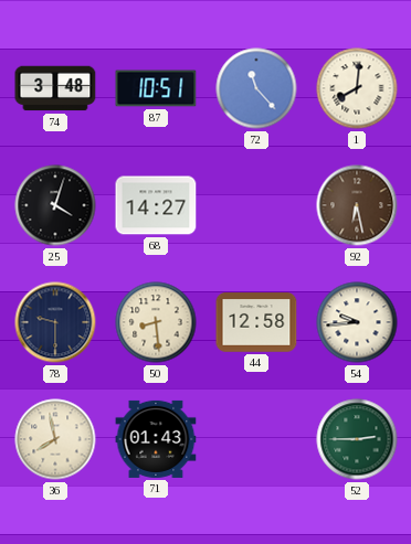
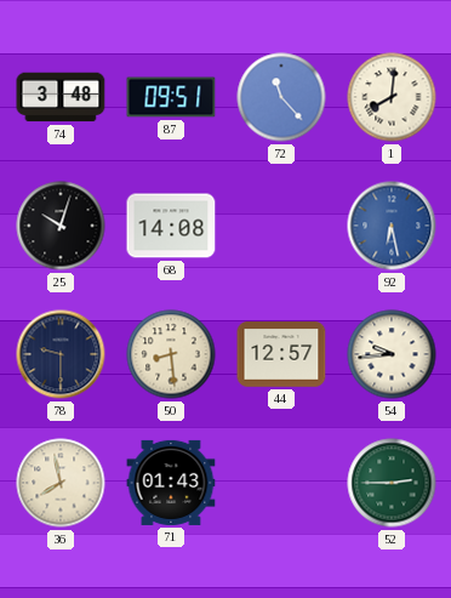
87: 10:51 -> 09:51 (171, 97)
25: 4:03 -> 10:03 (61, 226)
68: 14:27 -> 14:08 (171, 226)
92 dial: brown -> blue (392, 226)
44: 12:58 -> 12:57 (281, 354)
